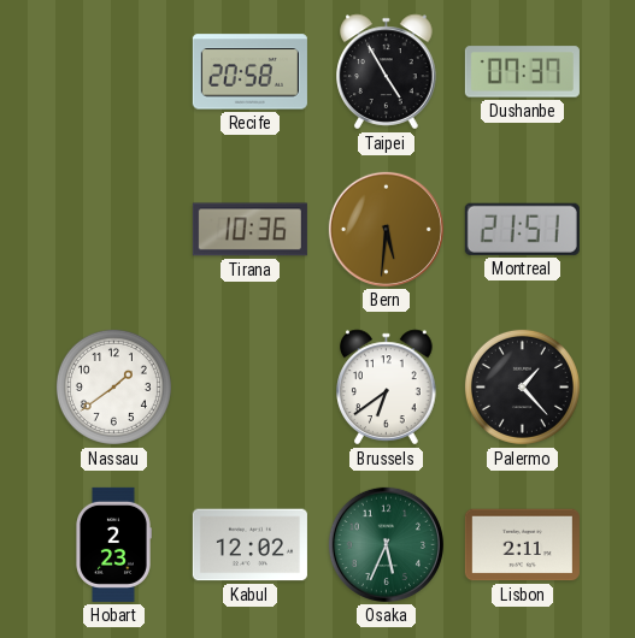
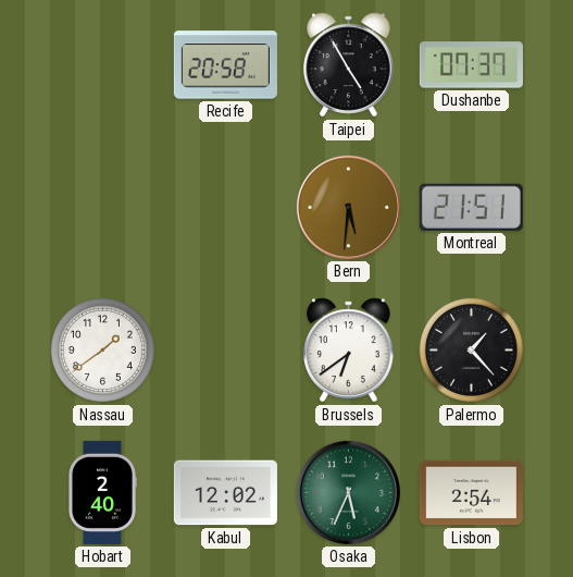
Tirana: 10:36 -> none (249, 230)
Hobart: 2:23 -> 2:40 (103, 492)
Lisbon: 2:11 -> 2:54 (471, 493)
